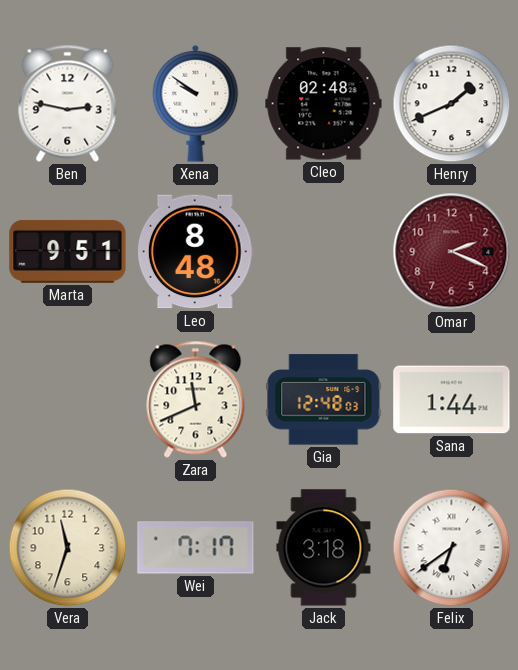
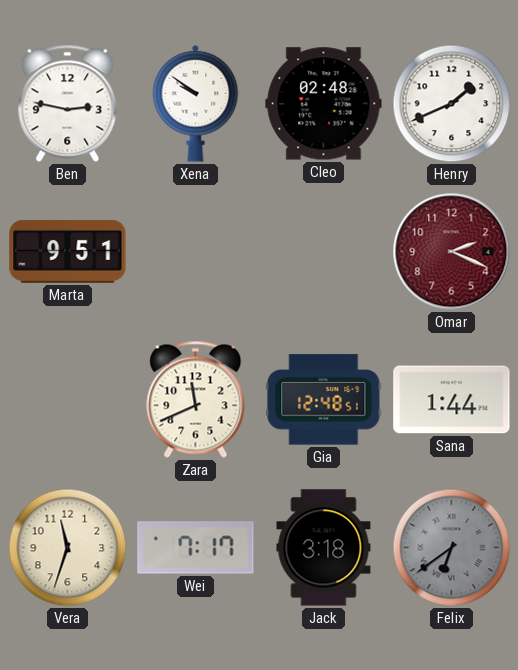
Leo: 8:48 -> none (195, 252)
Gia: 12:48:03 -> 12:48:51 (324, 400)
Felix dial: white -> grey (452, 548)
